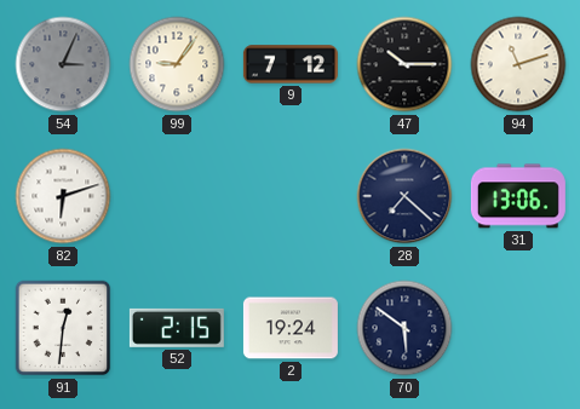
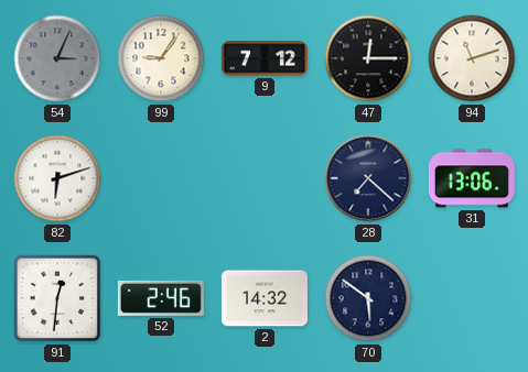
47: 10:15 -> 12:15 (368, 58)
52: 2:15 -> 2:46 (161, 298)
2: 19:24 -> 14:32 (265, 298)
